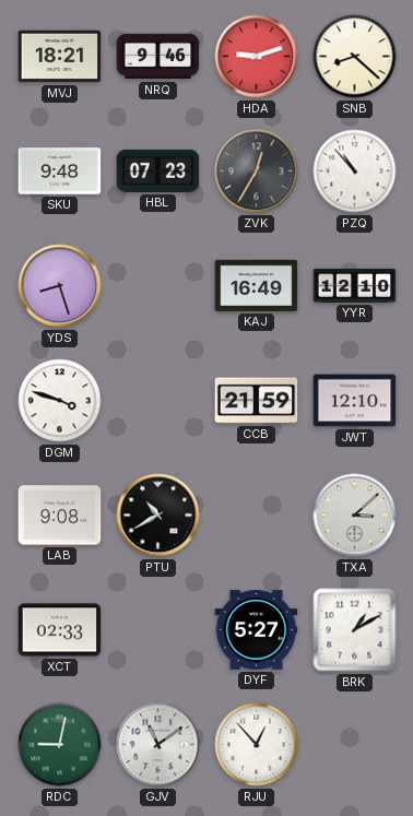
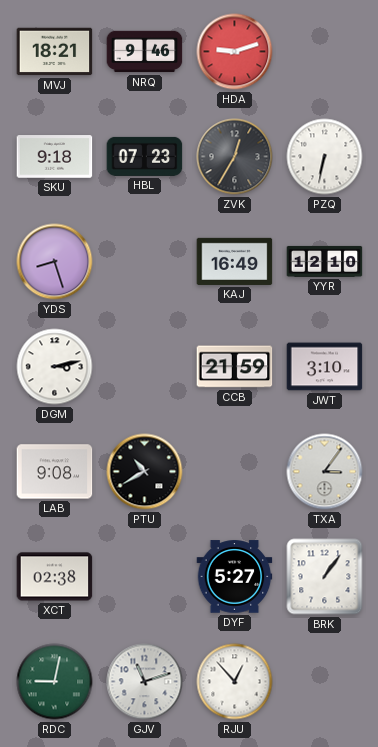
SNB: 8:22 -> none (355, 57)
SKU: 9:48 -> 9:18 (55, 157)
PZQ: 10:53 -> 6:32 (325, 157)
DGM: 3:48 -> 3:13 (55, 367)
JWT: 12:10 -> 3:10 (325, 367)
TXA: 3:08 -> 3:06 (325, 472)
XCT: 02:33 -> 02:38 (55, 577)
BRK: 1:10 -> 1:06 (325, 577)
GJV: 11:09 -> 11:12 (145, 682)
